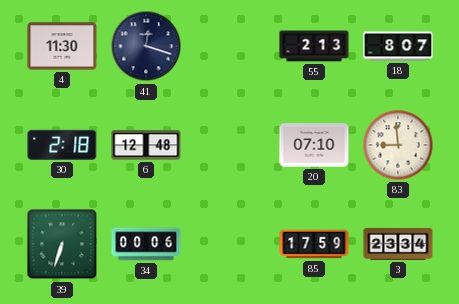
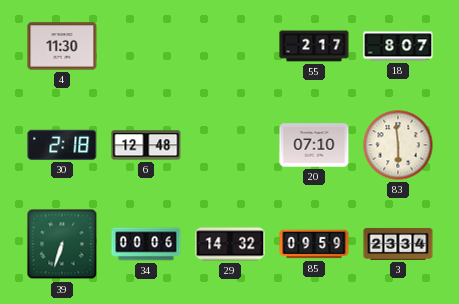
41: 12:18 -> none (146, 46)
55: 2:13 -> 2:17 (314, 46)
83: 8:59 -> 5:59 (398, 145)
29: none -> 14:32 (230, 244)
85: 17:59 -> 09:59 (314, 244)
